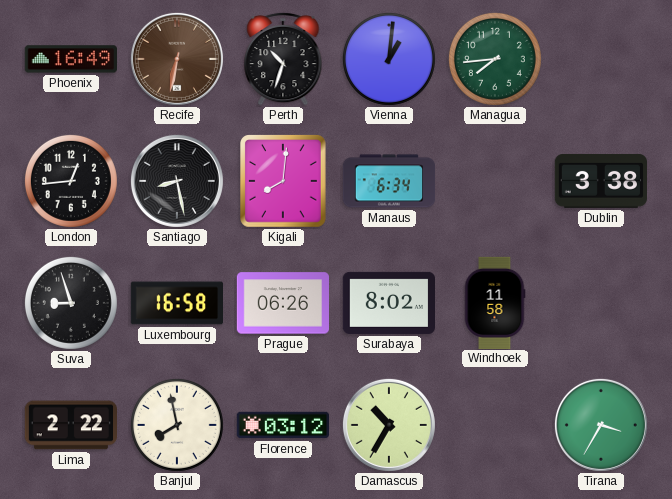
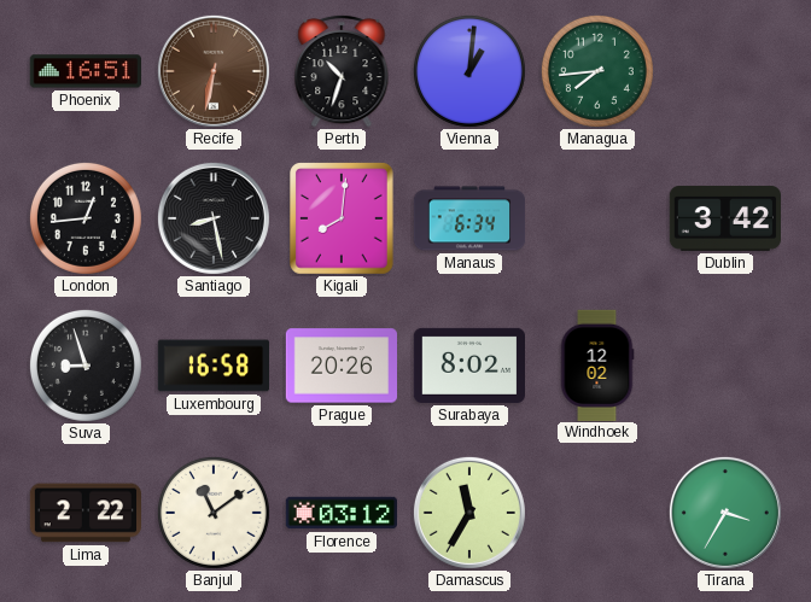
Phoenix: 16:49 -> 16:51 (84, 71)
Dublin: 3:38 -> 3:42 (724, 218)
Prague: 06:26 -> 20:26 (340, 366)
Windhoek: 11:58 -> 12:02 (597, 364)
Banjul: 7:58 -> 11:09 (214, 513)
Damascus: 10:35 -> 11:35 (469, 513)
